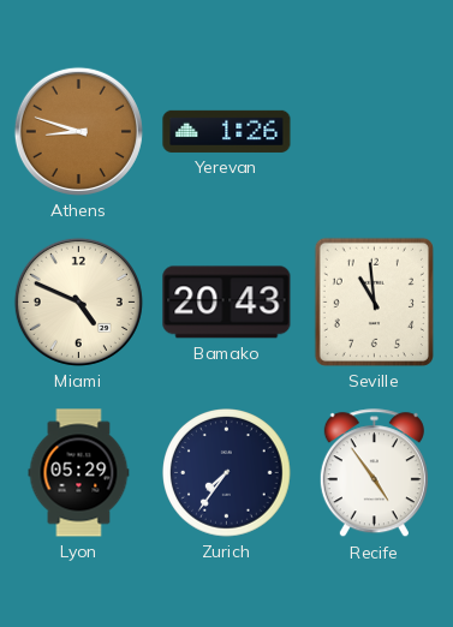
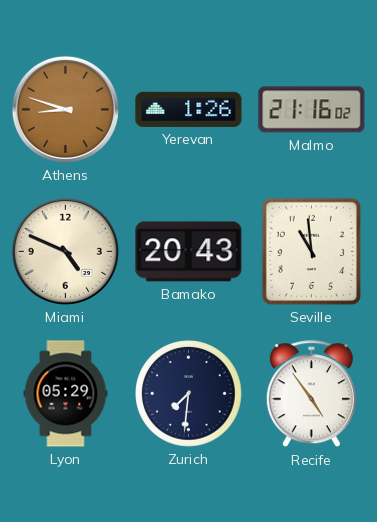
Malmo: none -> 21:16 (312, 110)
Zurich: 7:36 -> 7:31 (189, 394)
